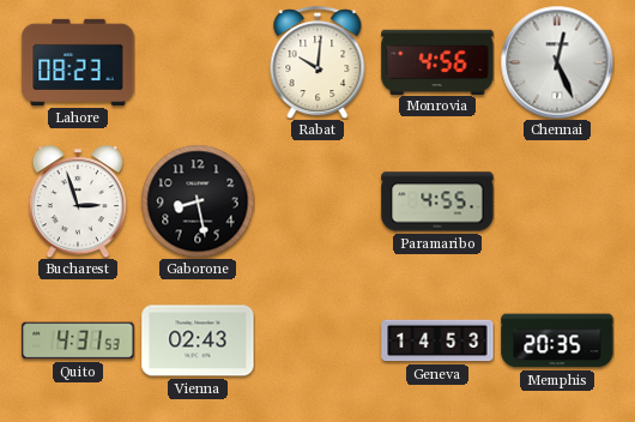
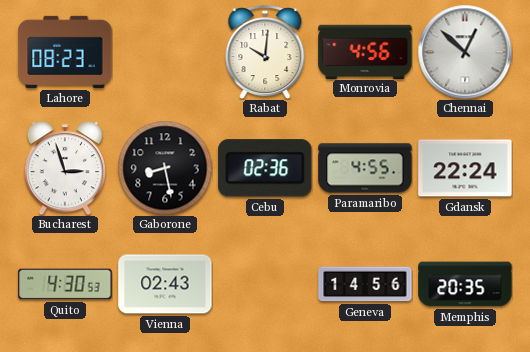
Chennai: 12:26 -> 12:52 (465, 52)
Cebu: none -> 02:36 (265, 168)
Gdansk: none -> 22:24 (465, 168)
Quito: 4:31 -> 4:30 (65, 284)
Geneva: 14:53 -> 14:56 (365, 284)
